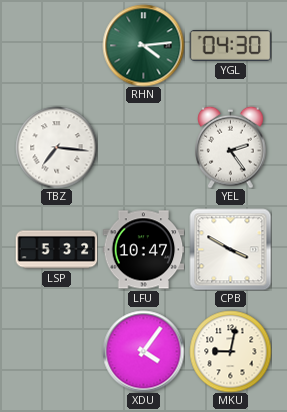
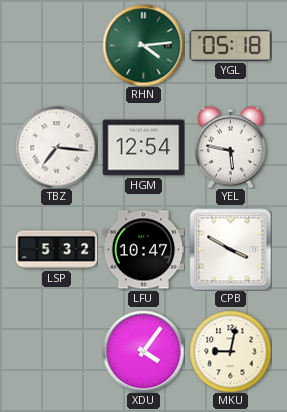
YGL: 04:30 -> 05:18 (230, 46)
HGM: none -> 12:54 (143, 148)
YEL: 2:24 -> 5:47 (231, 147)
